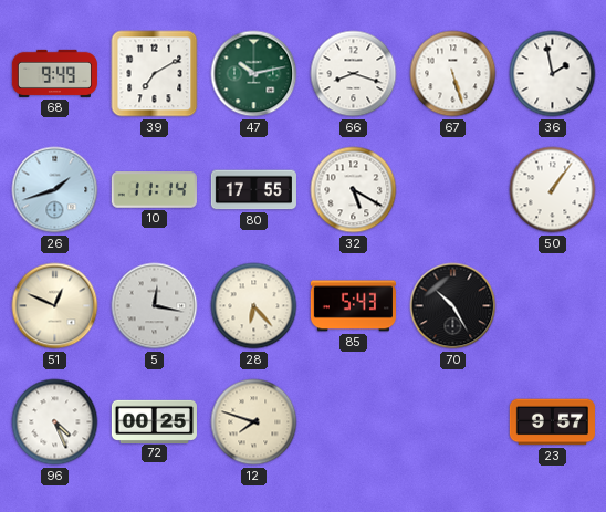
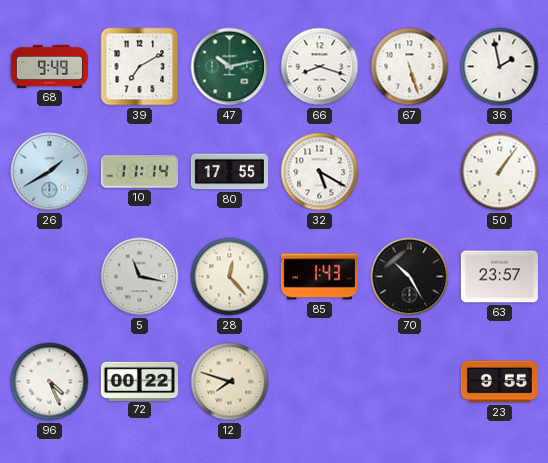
26: 1:42 -> 1:40 (50, 172)
51: 12:49 -> none (55, 306)
5: 12:17 -> 11:17 (140, 277)
28: 6:23 -> 12:23 (230, 277)
85: 5:43 -> 1:43 (319, 277)
63: none -> 23:57 (499, 277)
72: 00:25 -> 00:22 (139, 381)
23: 9:57 -> 9:55 (499, 382)
